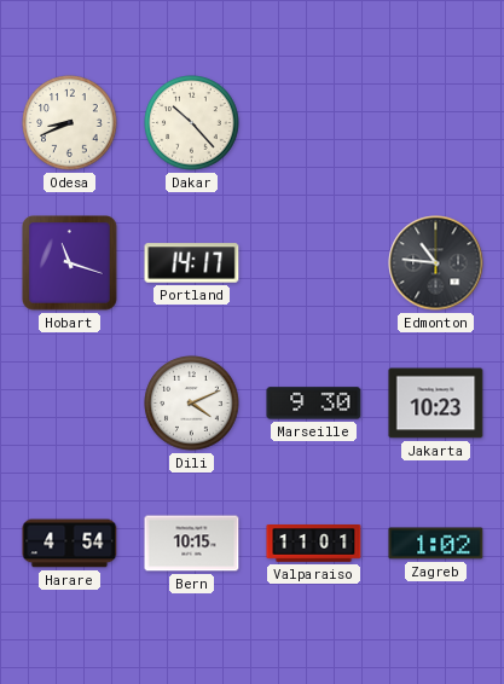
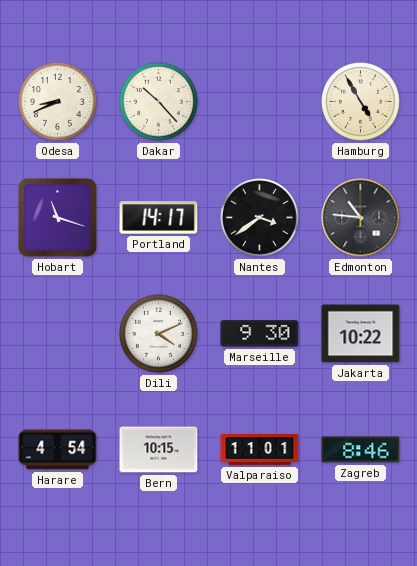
Hamburg: none -> 4:55 (361, 102)
Nantes: none -> 3:39 (260, 218)
Jakarta: 10:23 -> 10:22 (361, 334)
Zagreb: 1:02 -> 8:46 (361, 450)
